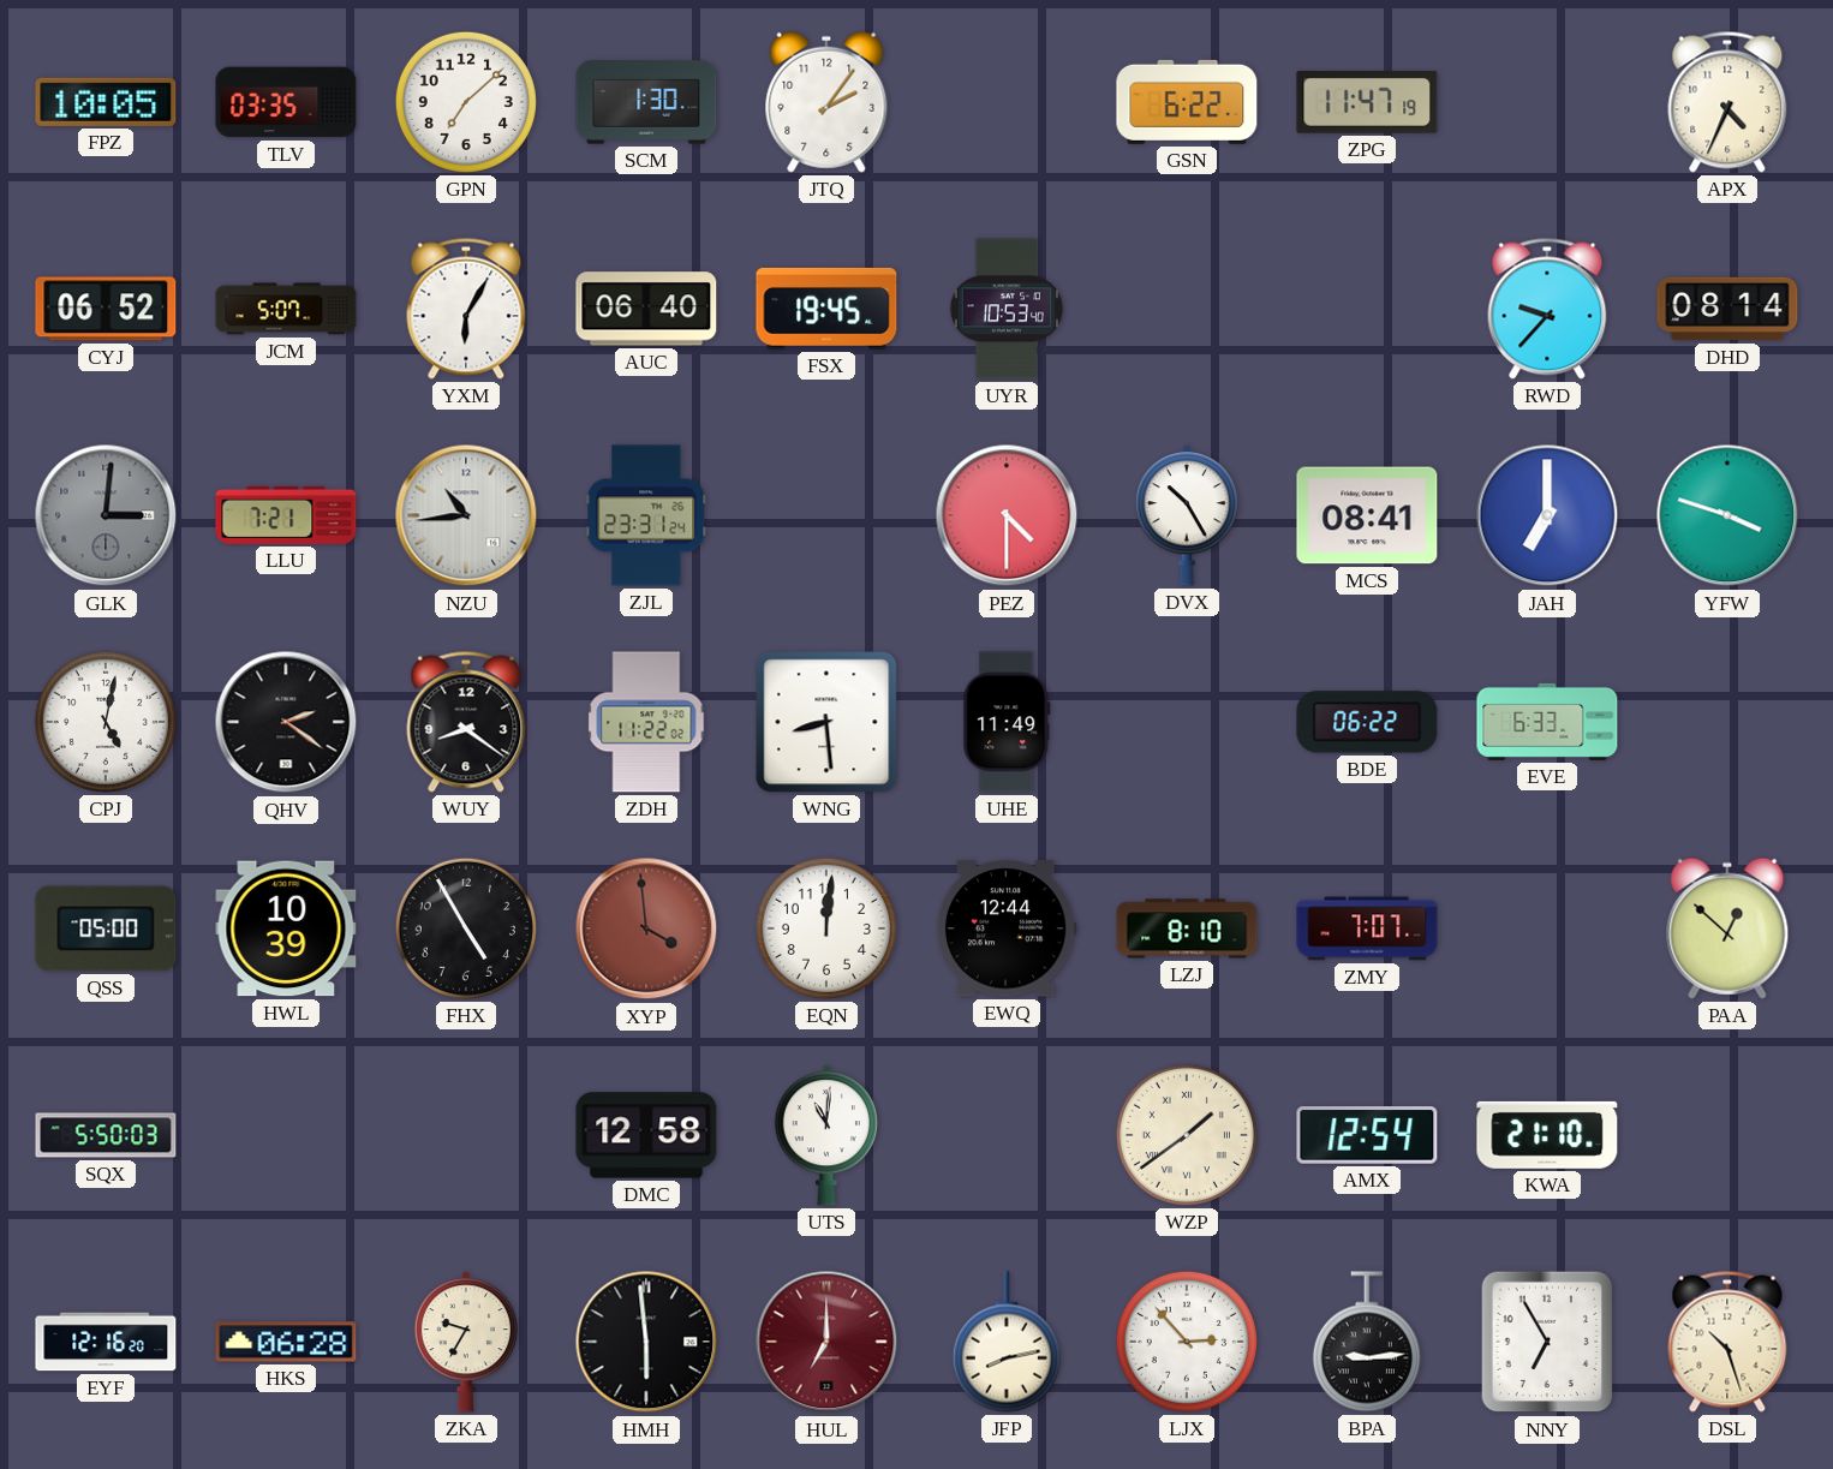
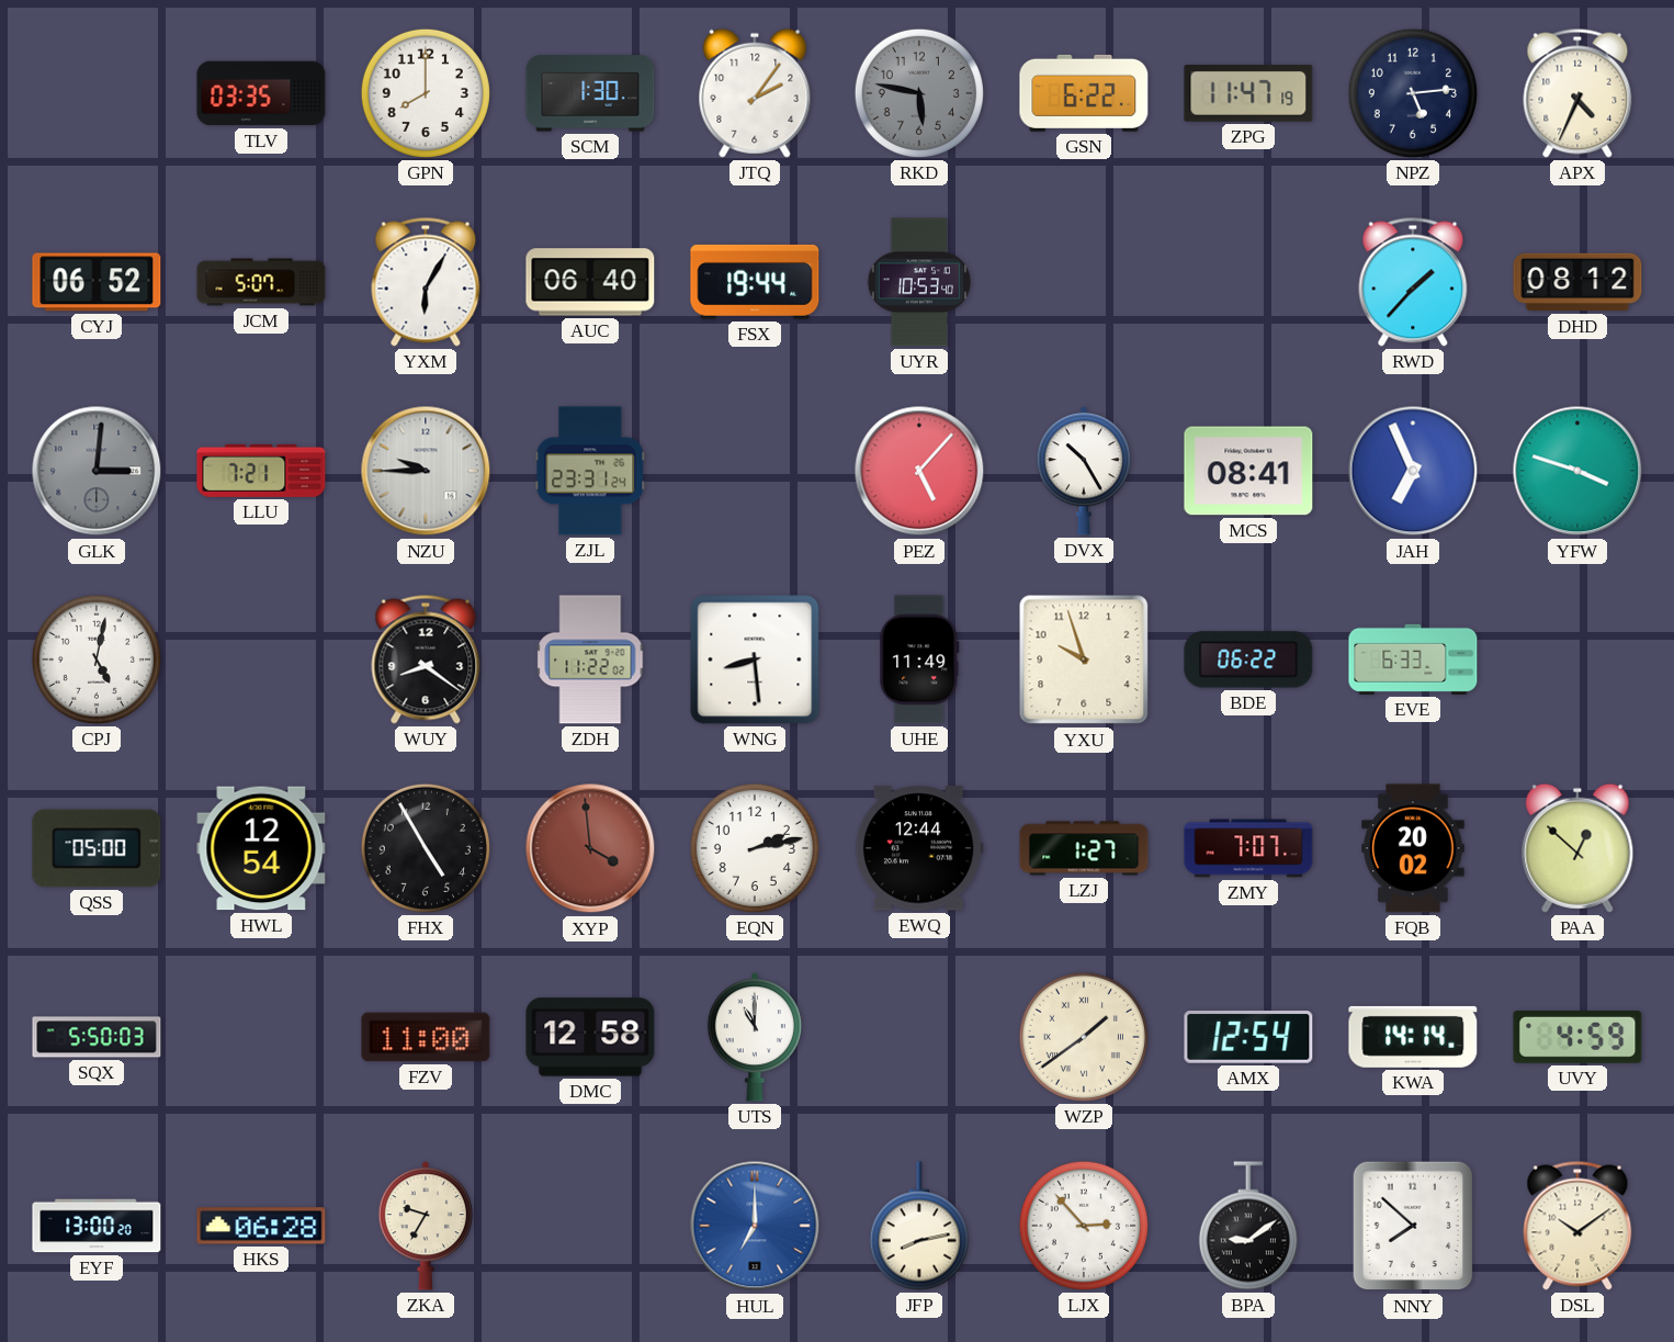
FPZ: 10:05 -> none (106, 102)
GPN: 7:08 -> 8:00 (426, 93)
RKD: none -> 5:47 (919, 93)
NPZ: none -> 5:14 (1413, 93)
FSX: 19:45 -> 19:44 (755, 282)
RWD: 9:37 -> 1:37 (1413, 282)
DHD: 08:14 -> 08:12 (1577, 282)
NZU: 10:44 -> 9:45 (426, 471)
PEZ: 4:30 -> 5:07 (919, 471)
JAH: 7:00 -> 6:56 (1413, 471)
QHV: 2:21 -> none (286, 722)
YXU: none -> 9:57 (1084, 659)
HWL: 10:39 -> 12:54 (261, 848)
EQN: 12:01 -> 2:13 (755, 848)
LZJ: 8:10 -> 1:27 (1084, 848)
FQB: none -> 20:02 (1413, 848)
FZV: none -> 11:00 (426, 1037)
UTS: 11:01 -> 11:00 (754, 1037)
KWA: 21:10 -> 14:14 (1413, 1037)
UVY: none -> 4:59 (1577, 1037)
EYF: 12:16 -> 13:00 (97, 1226)
HMH: 5:59 -> none (646, 1342)
HUL dial: burgundy -> blue (755, 1226)
BPA: 9:14 -> 9:09 (1248, 1226)
NNY: 6:55 -> 7:52 (1413, 1226)
DSL: 10:27 -> 10:09 (1577, 1226)
